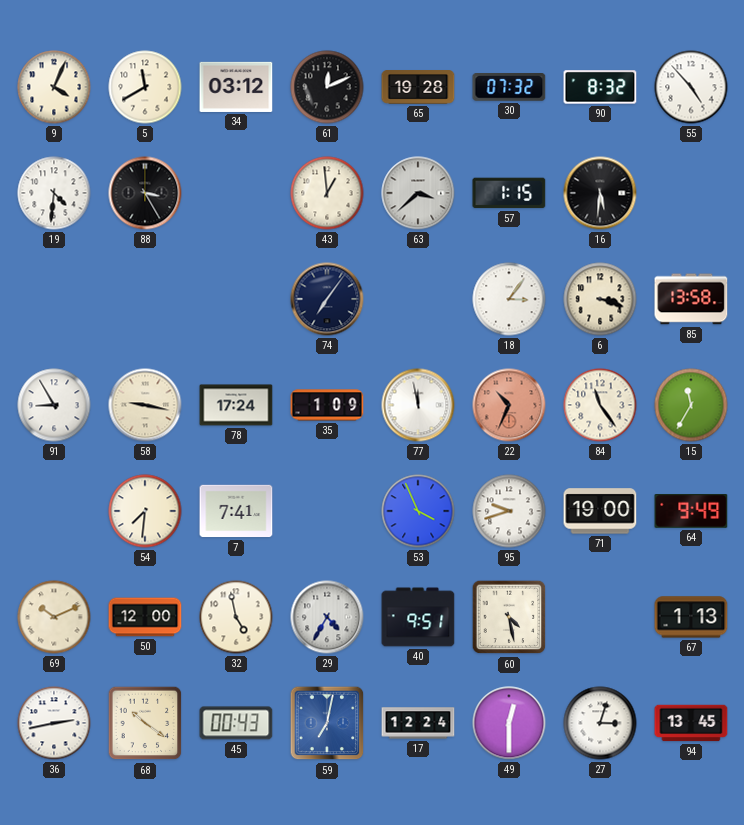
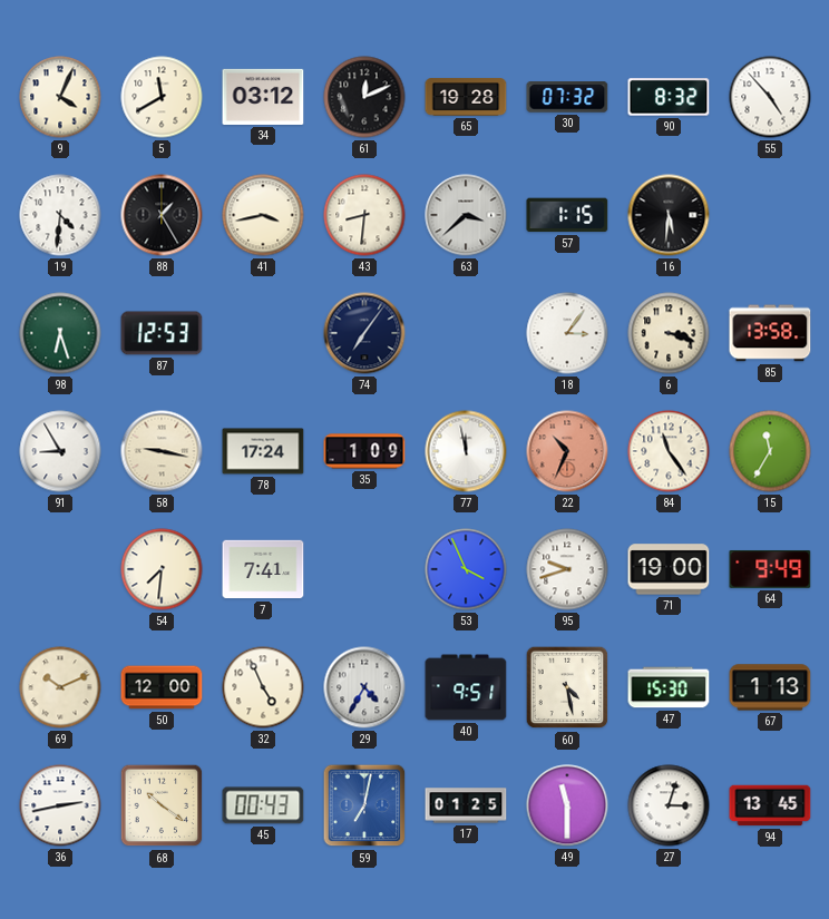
88: 3:25 -> 1:25 (162, 215)
41: none -> 3:43 (263, 215)
43: 12:59 -> 8:31 (364, 215)
98: none -> 6:27 (60, 333)
87: none -> 12:53 (162, 333)
32: 4:58 -> 4:56 (263, 687)
47: none -> 15:30 (669, 687)
17: 12:24 -> 01:25 (466, 805)
49: 12:30 -> 11:30 (567, 805)
